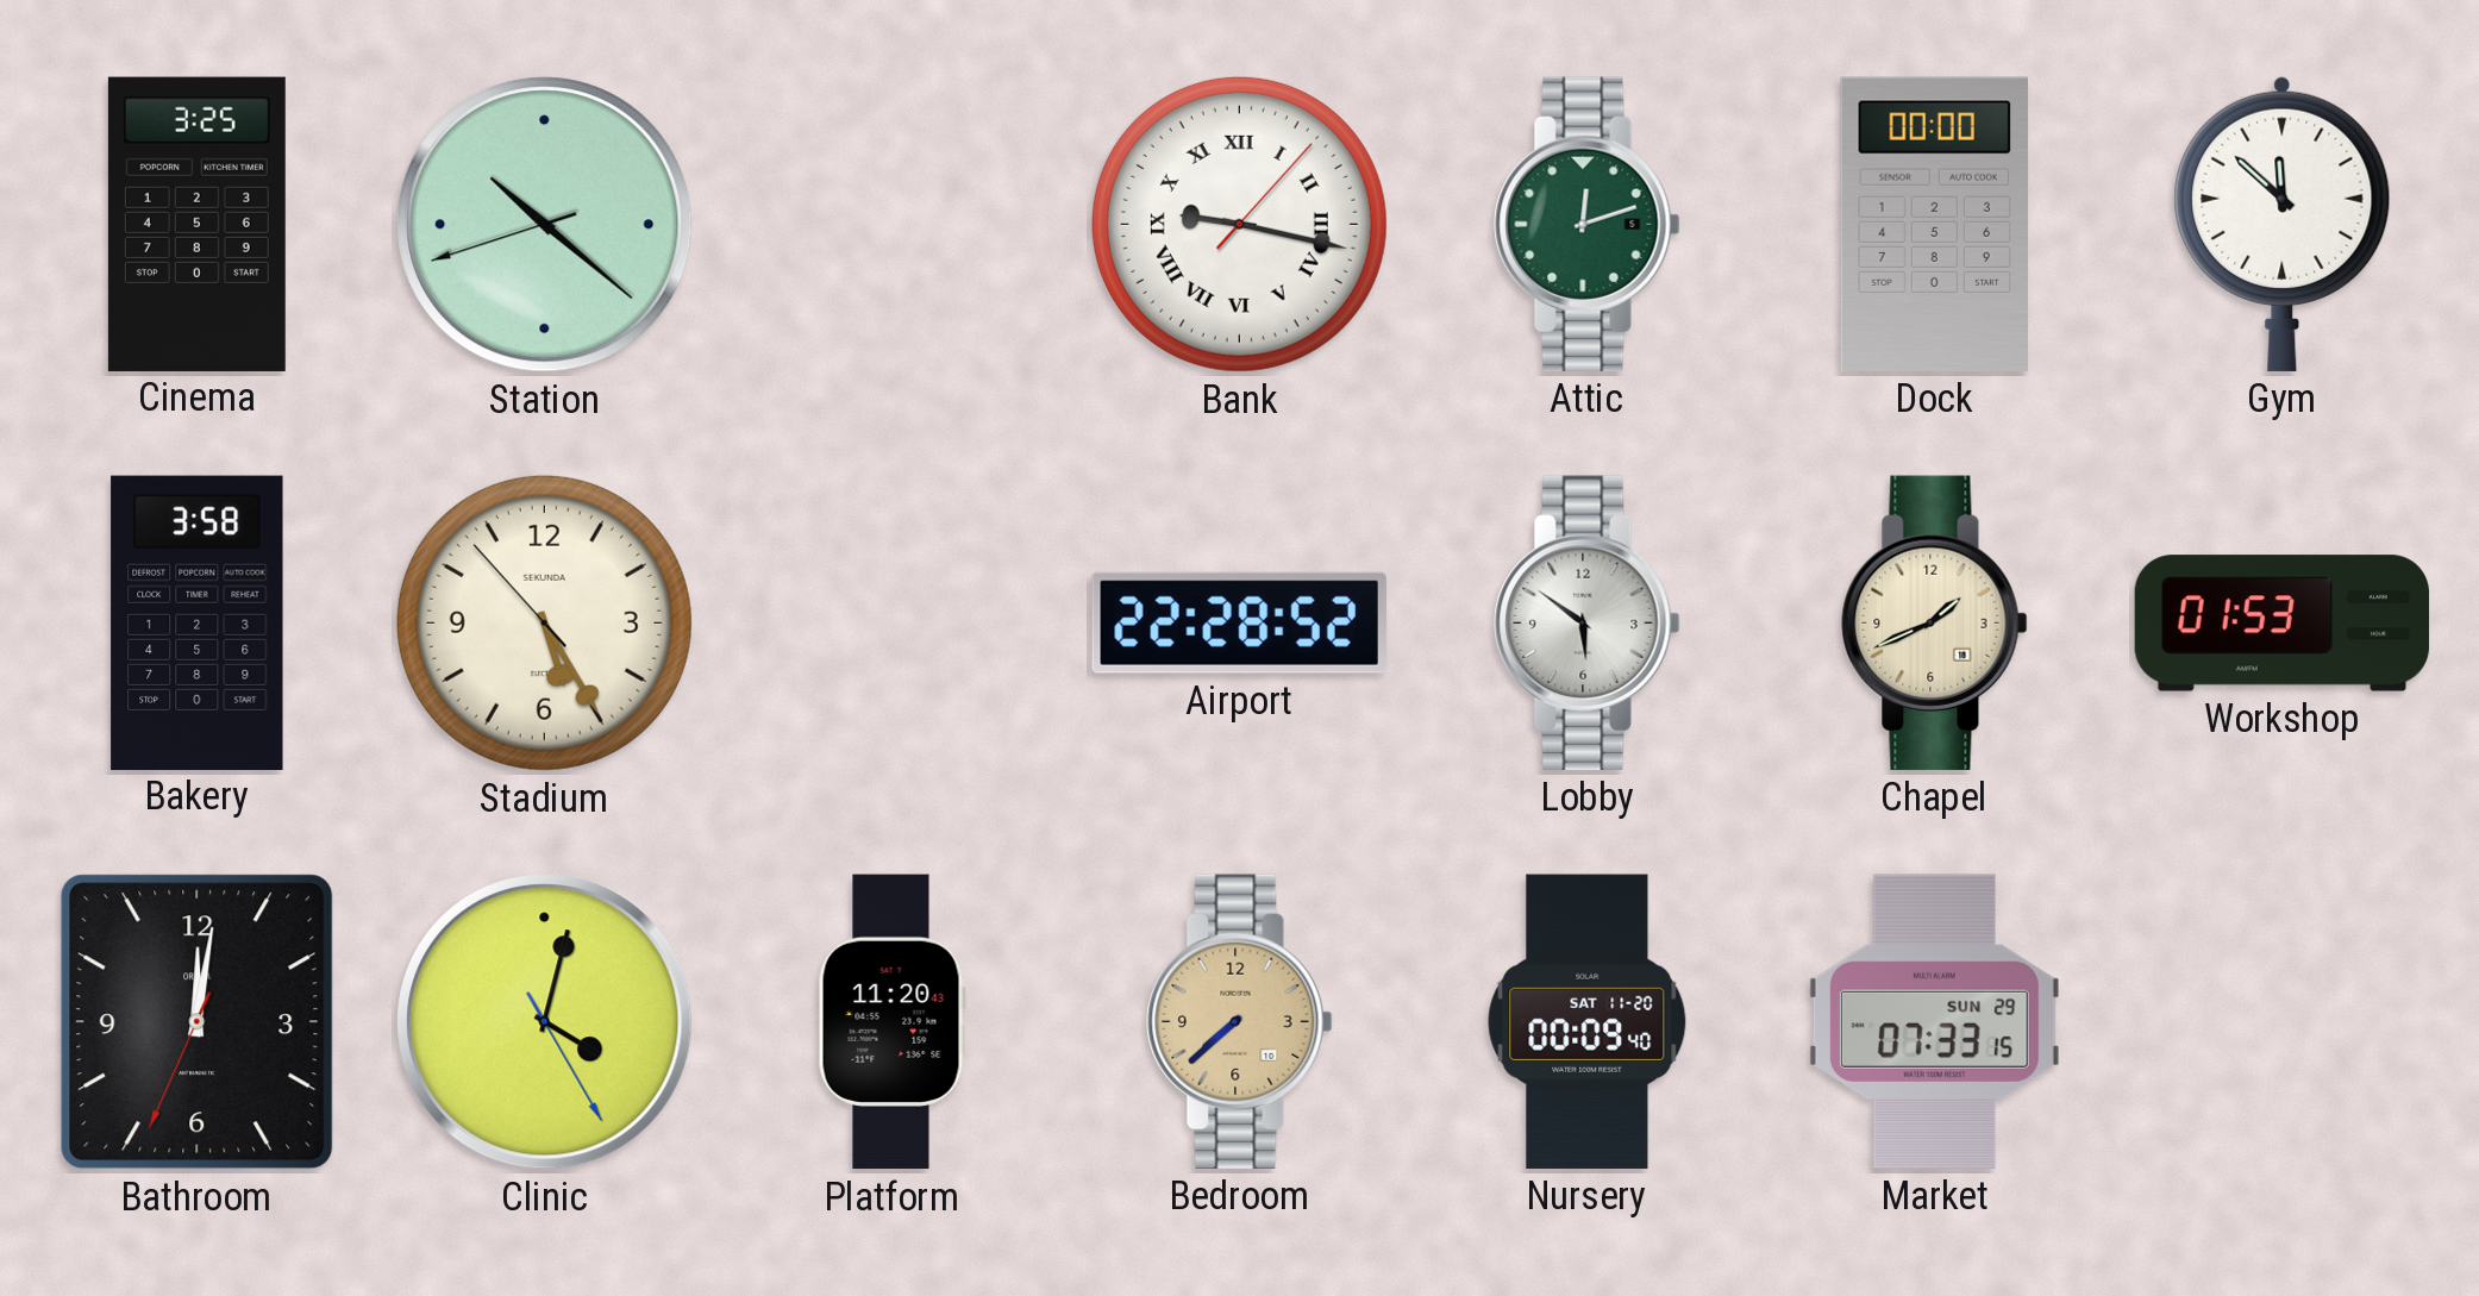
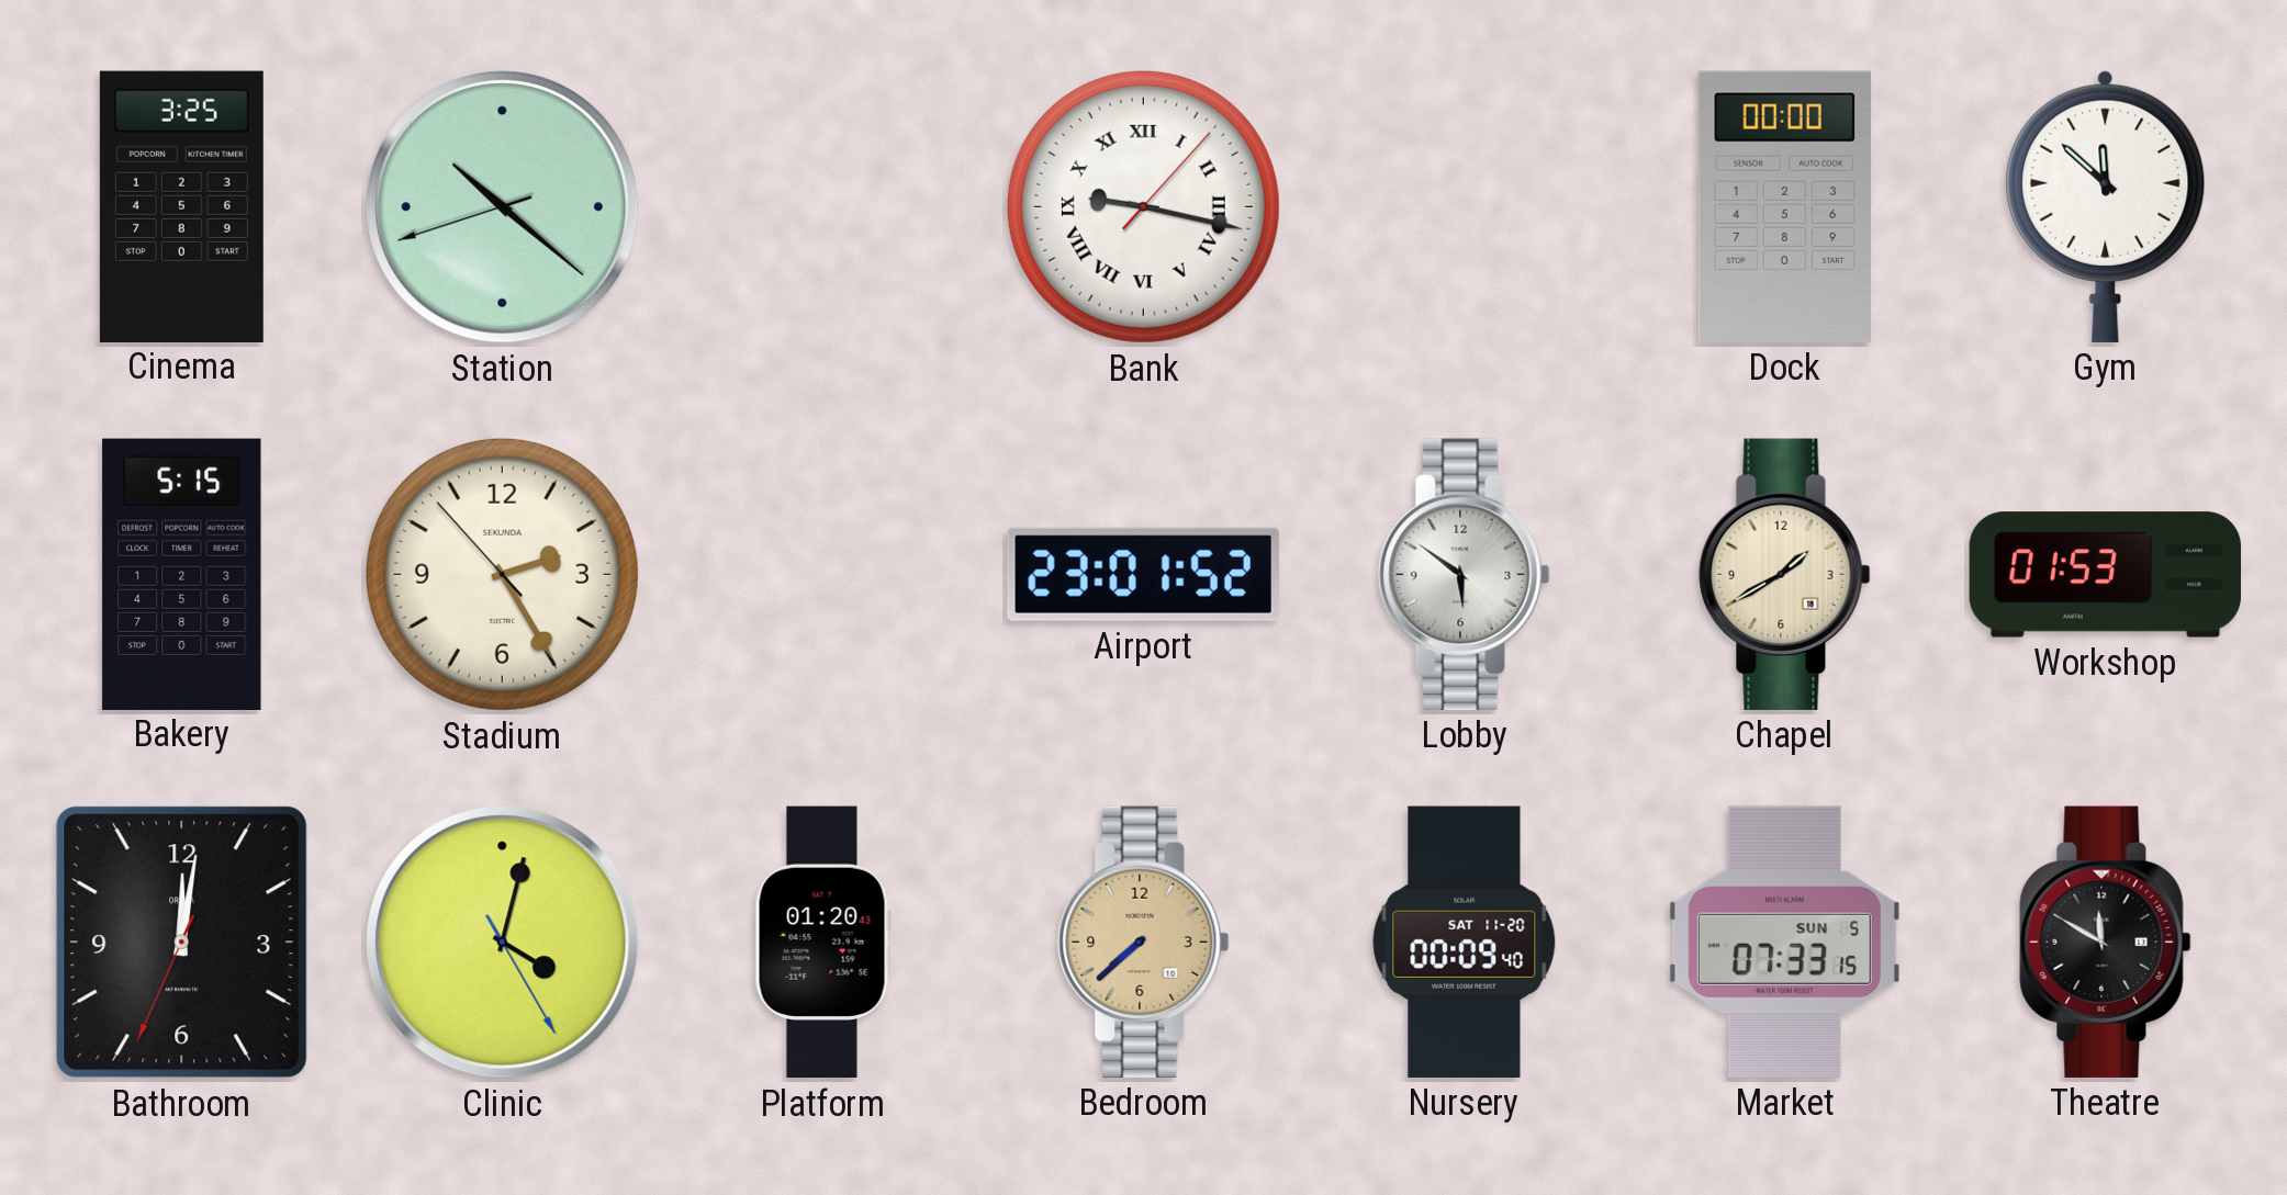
Attic: 12:12 -> none (1588, 224)
Bakery: 3:58 -> 5:15 (182, 574)
Stadium: 5:24 -> 2:24 (502, 574)
Airport: 22:28 -> 23:01 (1143, 574)
Chapel: 1:41 -> 1:40 (1785, 574)
Platform: 11:20 -> 01:20 (822, 943)
Market date: SUN 29 -> SUN 5 (1784, 942)
Theatre: none -> 11:50 (2106, 942)
